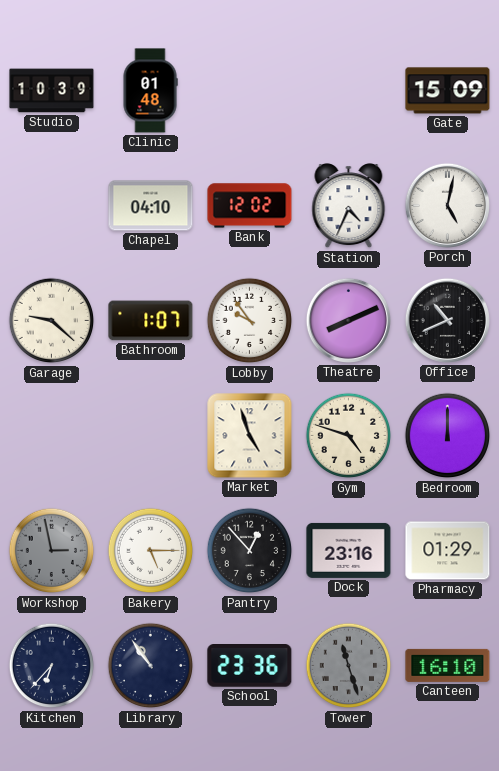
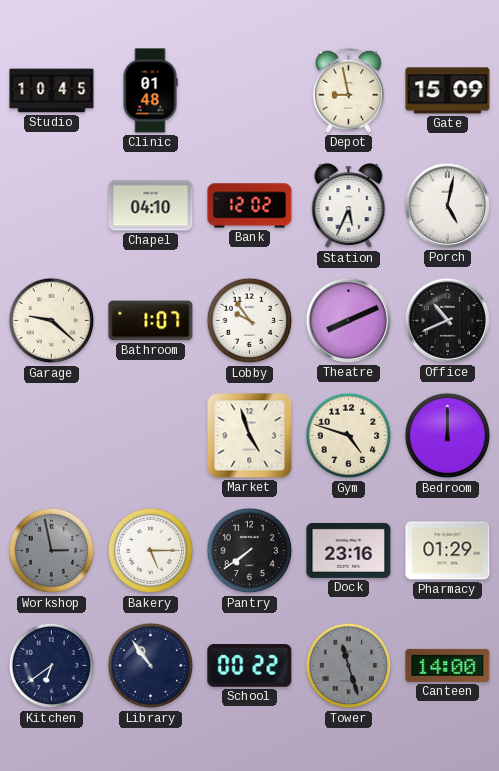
Studio: 10:39 -> 10:45 (52, 91)
Depot: none -> 8:58 (348, 90)
Station: 4:34 -> 5:34 (349, 206)
Pantry: 12:53 -> 7:39 (250, 551)
Kitchen: 6:37 -> 6:39 (52, 666)
School: 23:36 -> 00:22 (250, 666)
Canteen: 16:10 -> 14:00 (448, 665)
